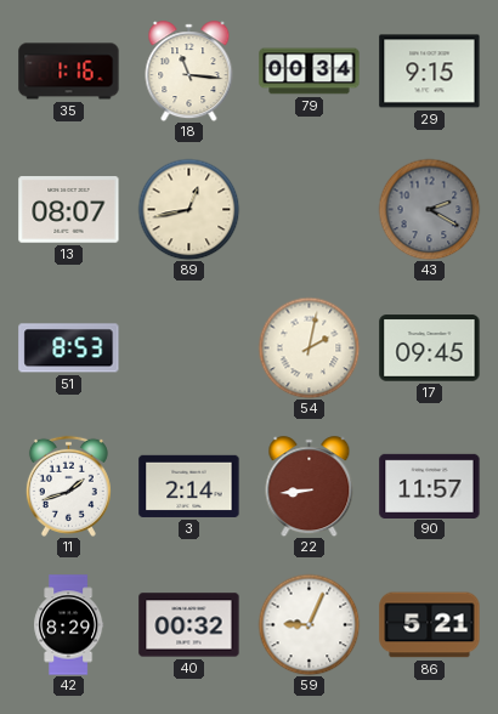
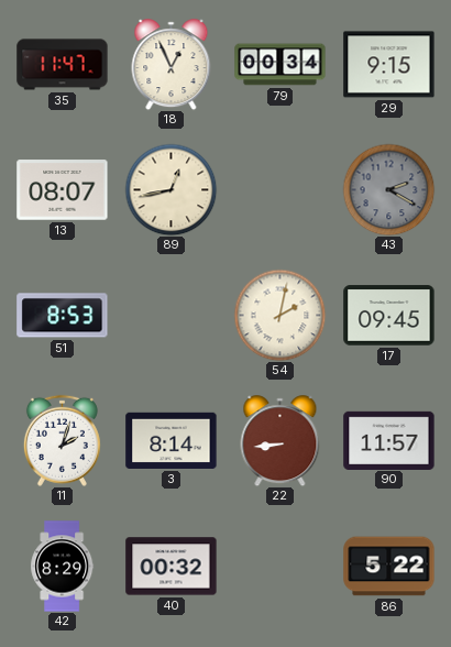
35: 1:16 -> 11:47 (63, 65)
18: 11:16 -> 12:56 (172, 65)
11: 1:42 -> 2:03 (62, 440)
3: 2:14 -> 8:14 (172, 440)
59: 9:04 -> none (309, 624)
86: 5:21 -> 5:22 (389, 567)
